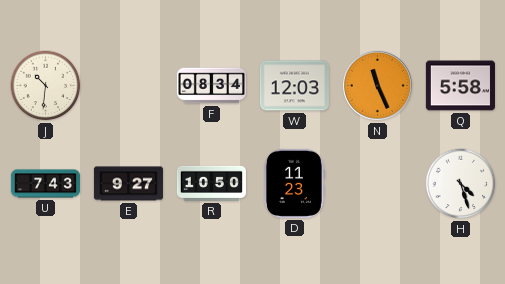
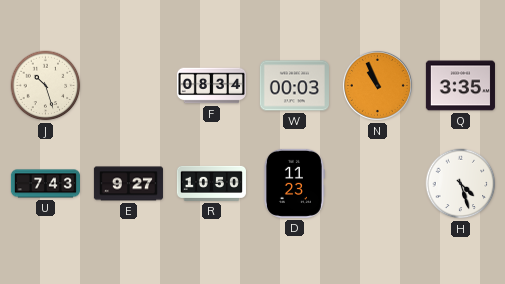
J: 10:31 -> 10:27 (46, 86)
W: 12:03 -> 00:03 (294, 86)
N: 11:26 -> 10:56 (377, 85)
Q: 5:58 -> 3:35 (460, 86)
